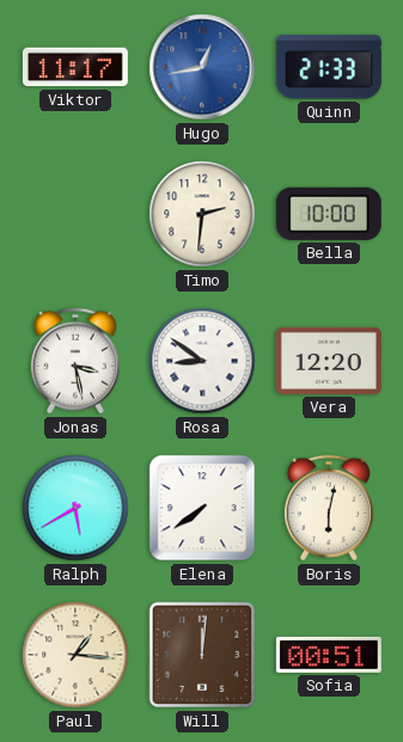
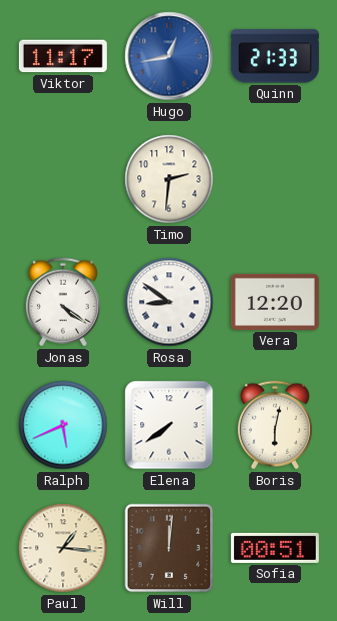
Bella: 10:00 -> none (329, 214)
Jonas: 3:28 -> 4:21 (63, 302)
Ralph: 5:40 -> 5:41 (63, 425)
